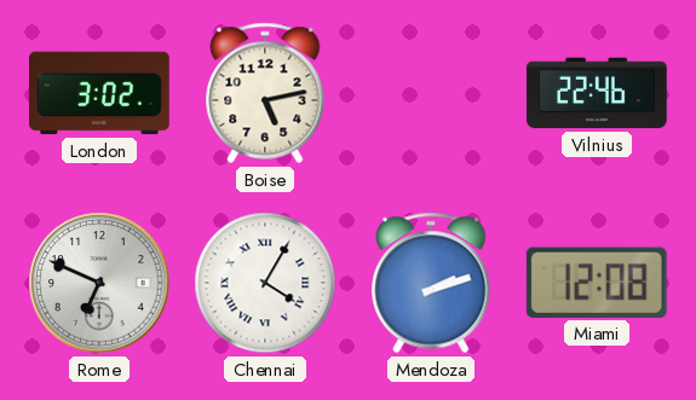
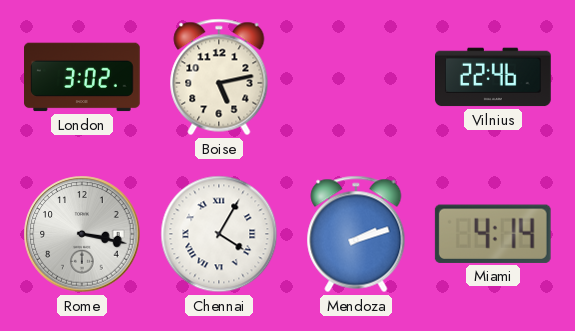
Rome: 6:49 -> 3:17 (82, 234)
Miami: 12:08 -> 4:14 (493, 234)
